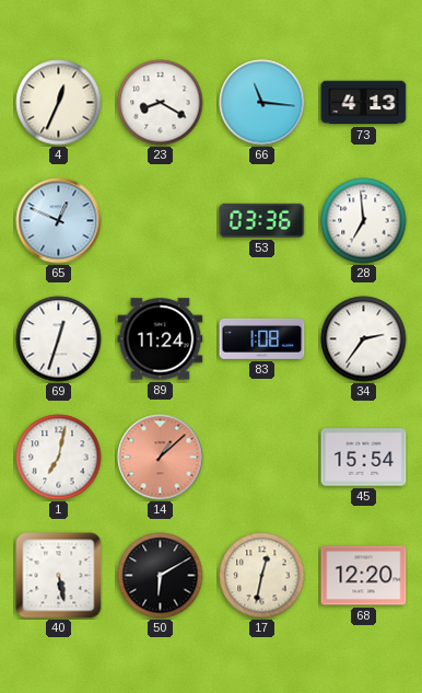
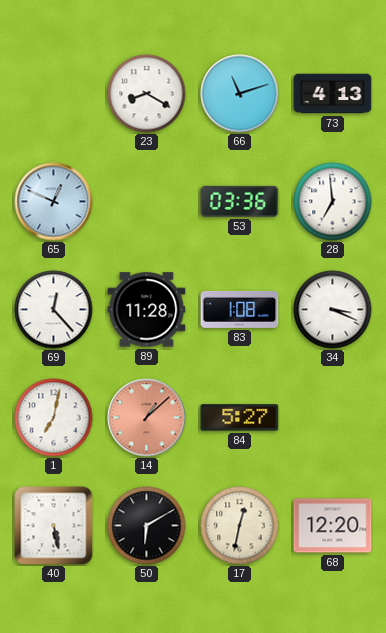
4: 12:34 -> none (59, 103)
66: 11:16 -> 11:12 (240, 94)
69: 12:33 -> 12:23 (54, 310)
89: 11:24 -> 11:28 (147, 310)
34: 2:36 -> 3:19 (333, 310)
84: none -> 5:27 (240, 418)
45: 15:54 -> none (364, 458)
